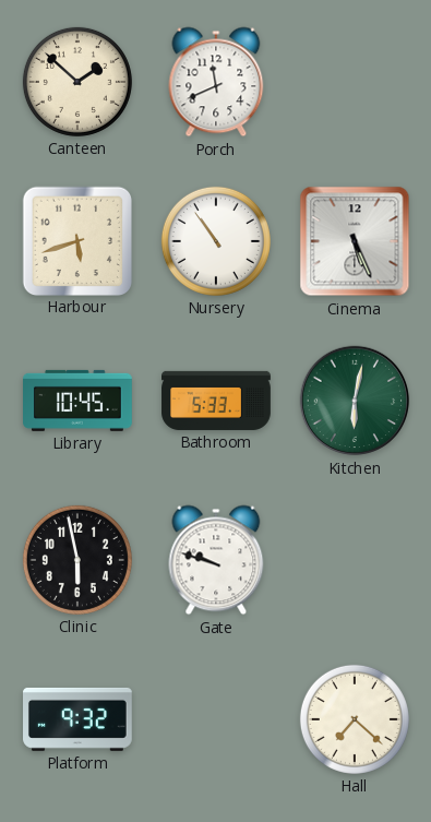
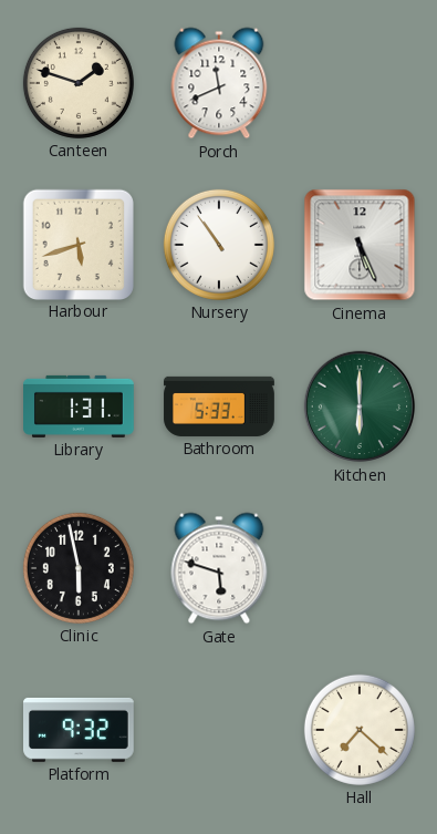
Canteen: 1:52 -> 1:48 (79, 83)
Library: 10:45 -> 1:31 (80, 406)
Kitchen: 6:02 -> 6:00 (360, 406)
Gate: 9:48 -> 5:48 (219, 568)
